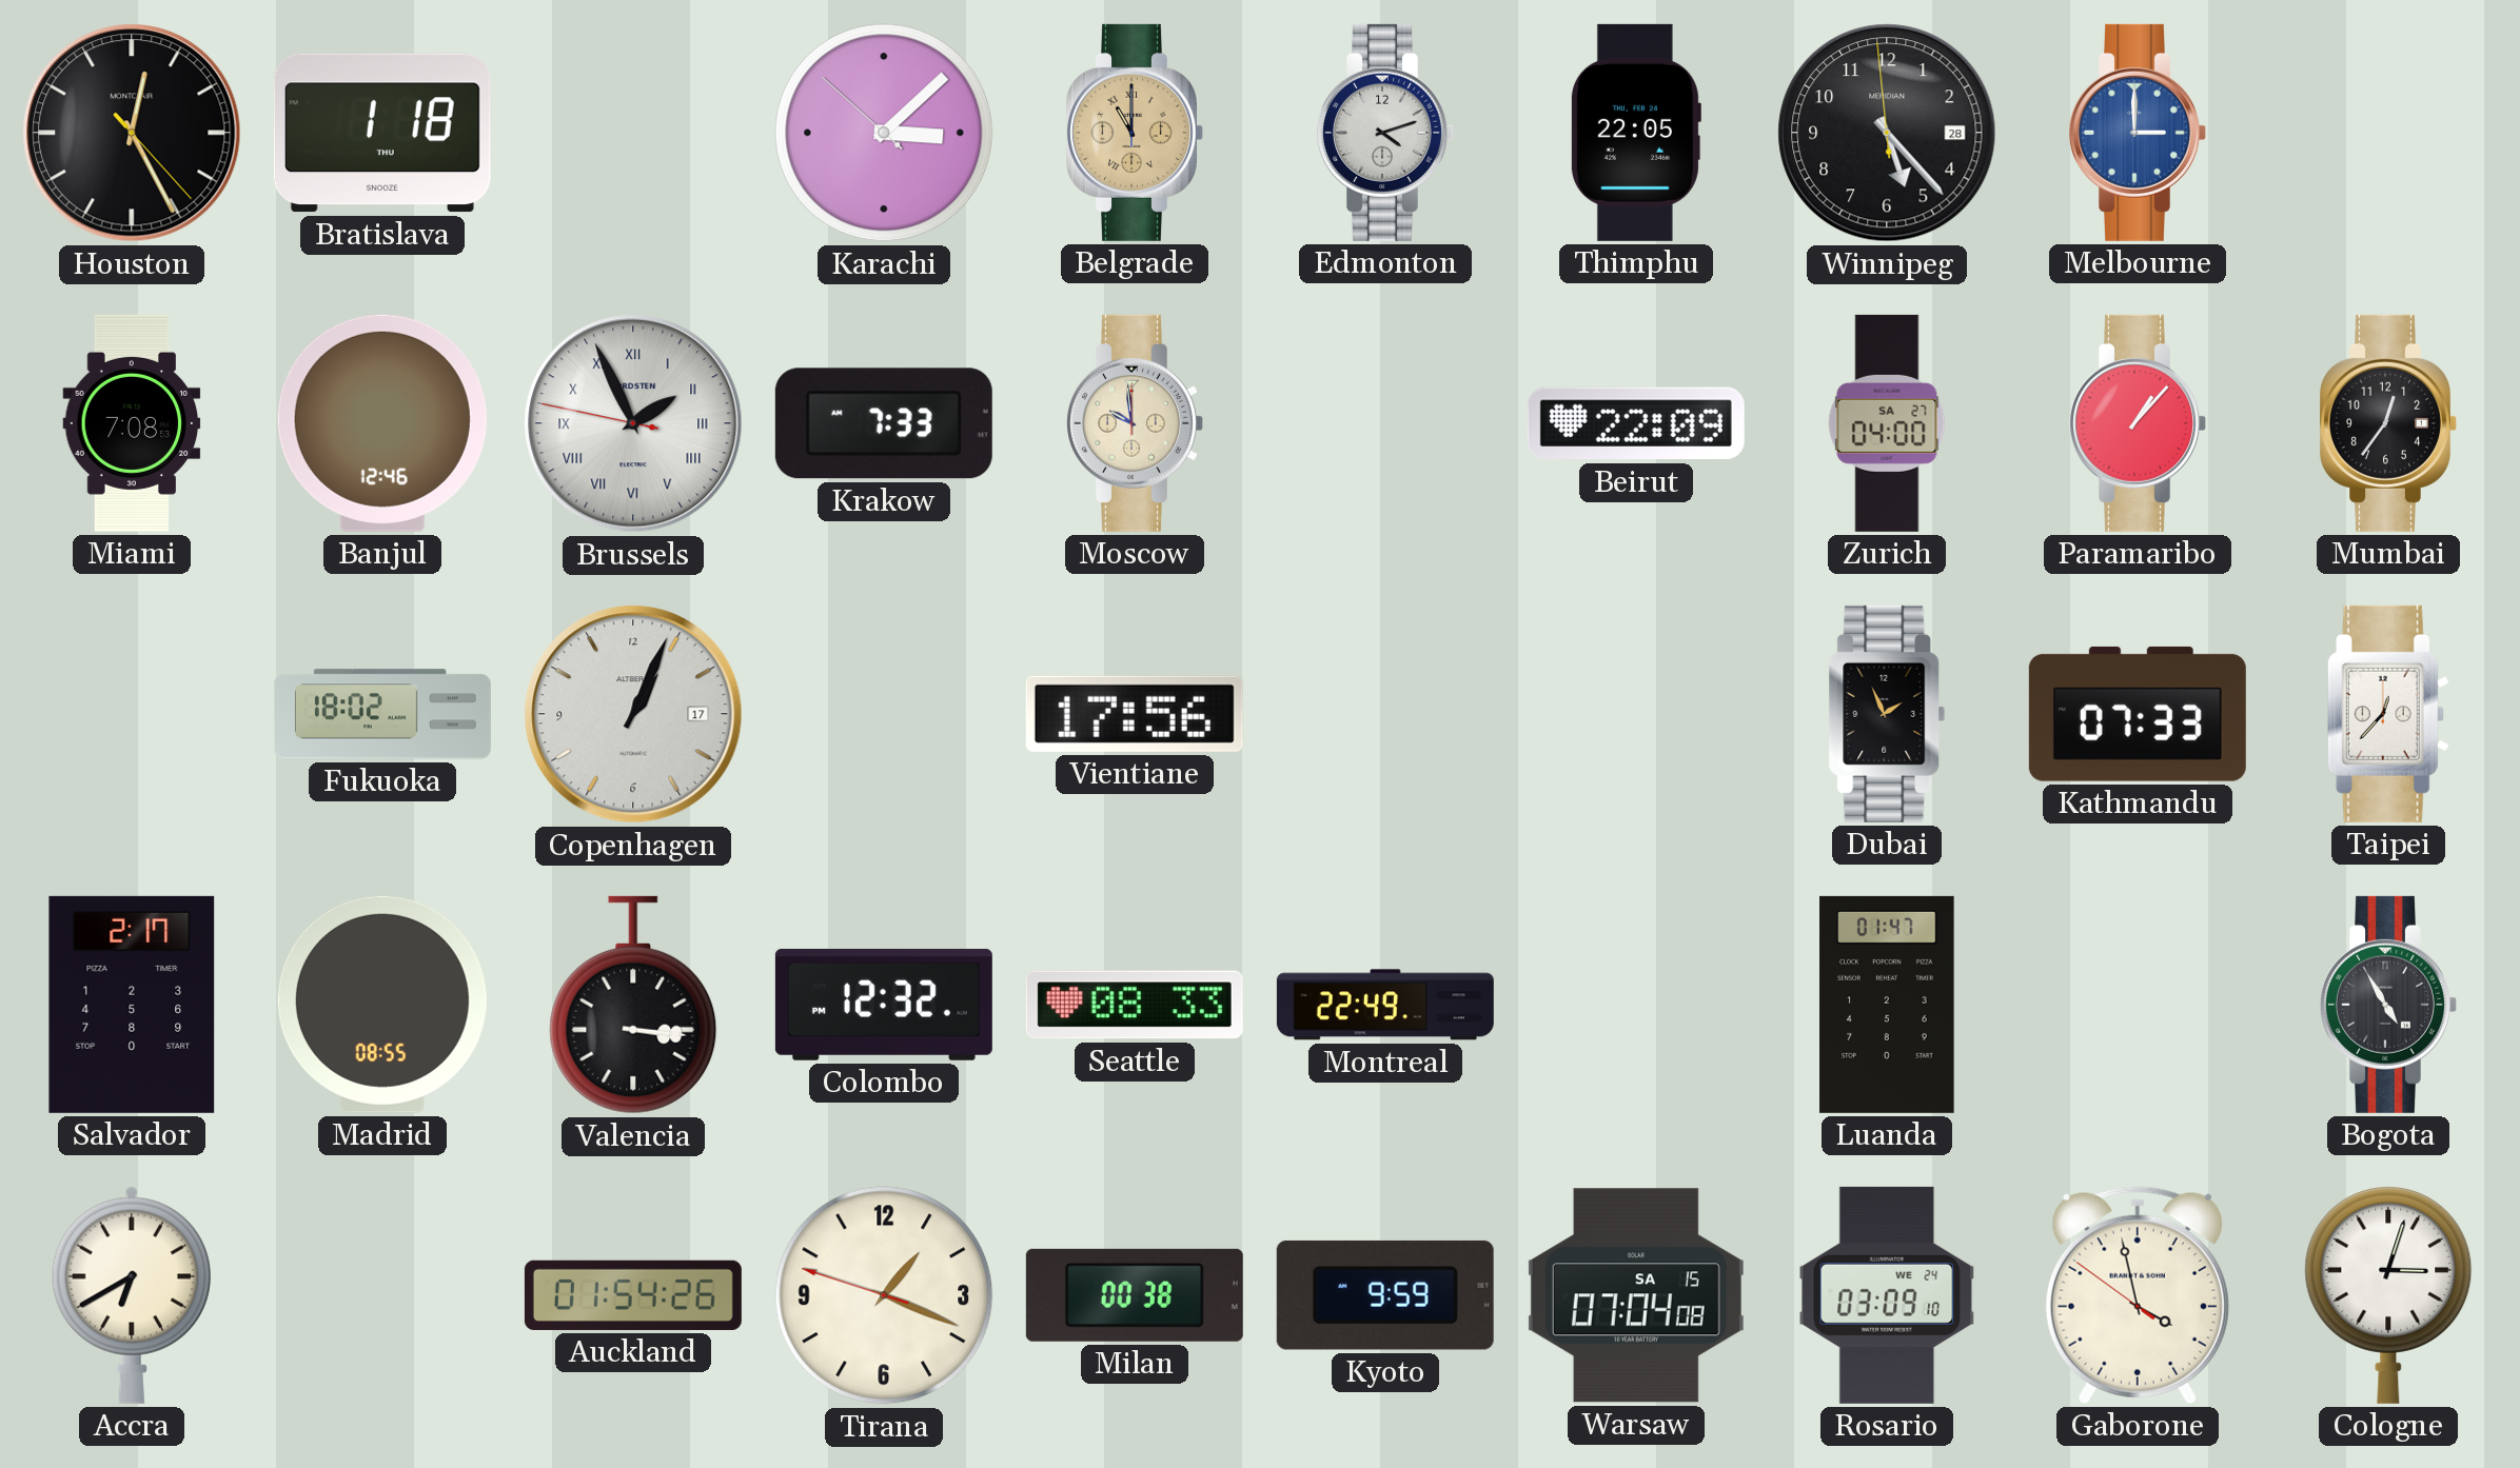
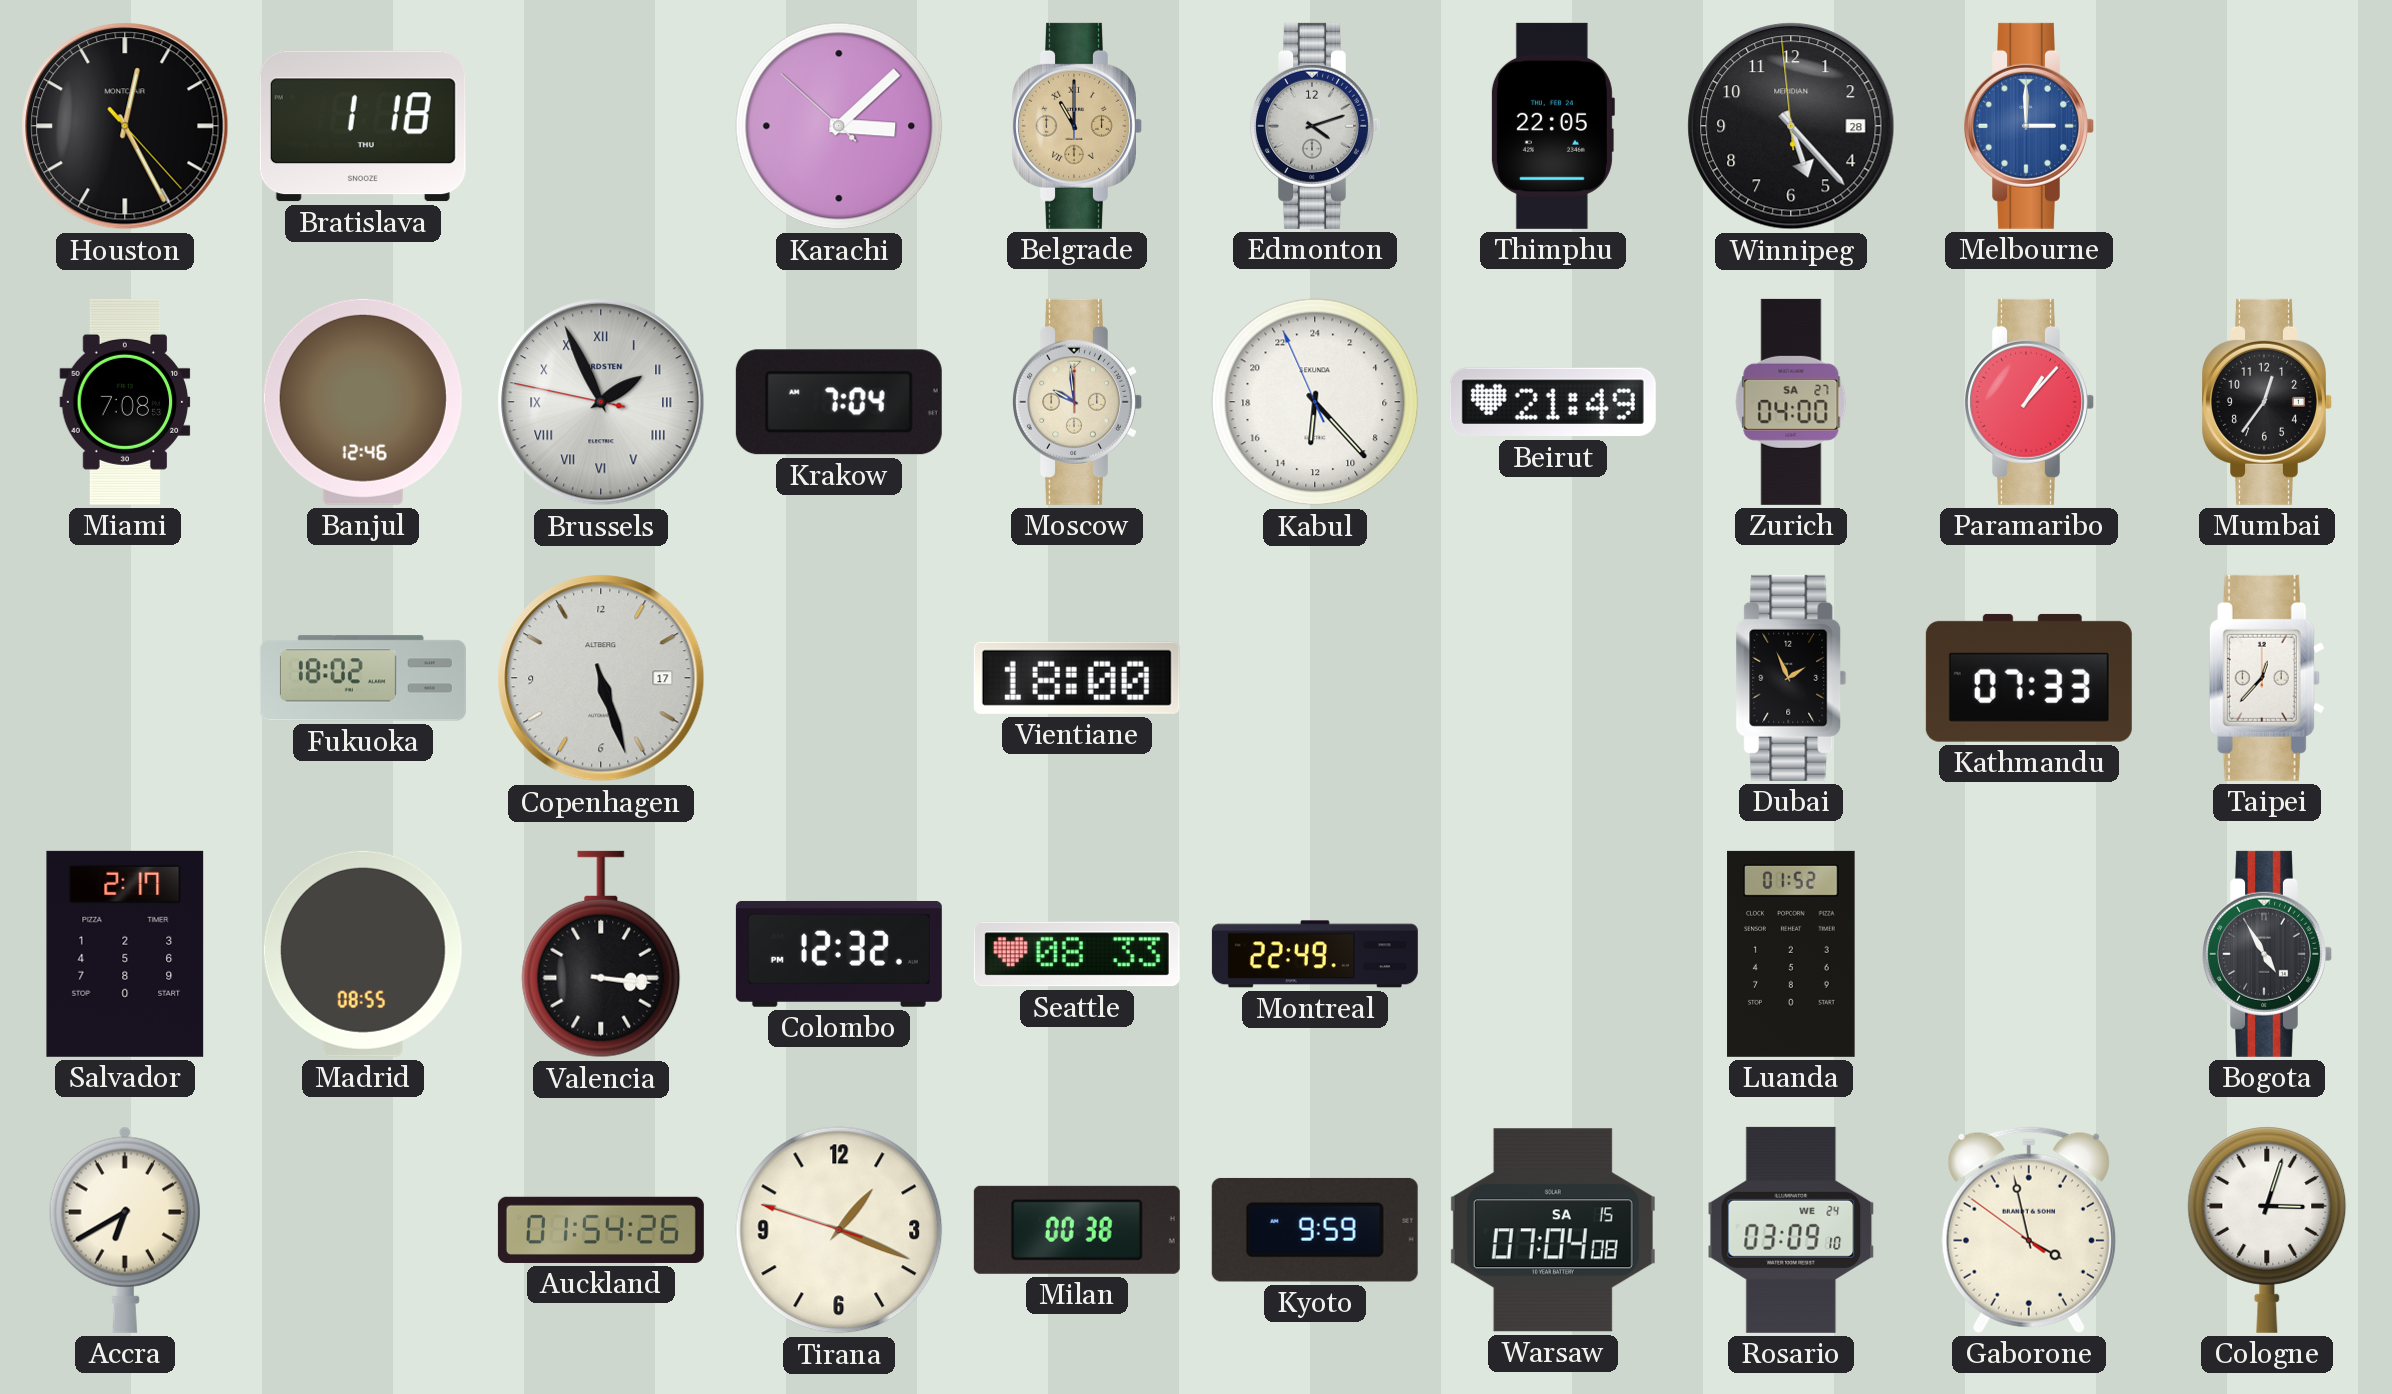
Krakow: 7:33 -> 7:04 (839, 402)
Kabul: none -> 12:22 (1315, 402)
Beirut: 22:09 -> 21:49 (1553, 402)
Copenhagen: 1:04 -> 5:27 (601, 678)
Vientiane: 17:56 -> 18:00 (1077, 678)
Luanda: 01:47 -> 01:52 (1791, 954)
